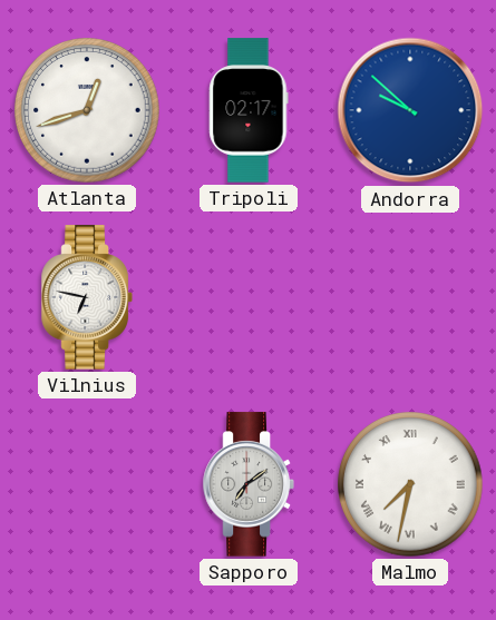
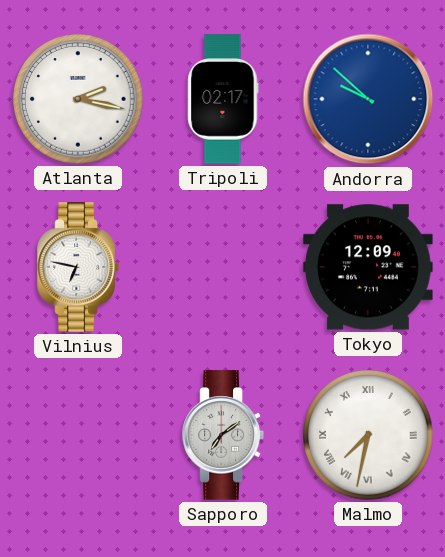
Atlanta: 12:42 -> 2:17 (78, 99)
Tokyo: none -> 12:09 (368, 267)
